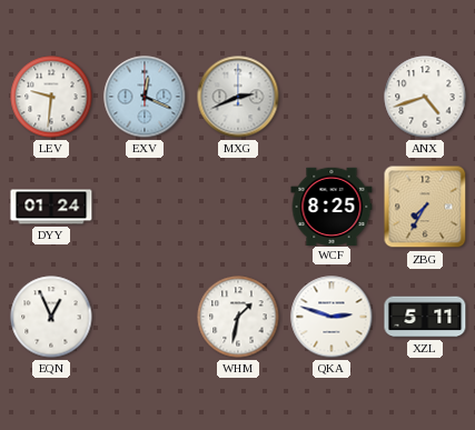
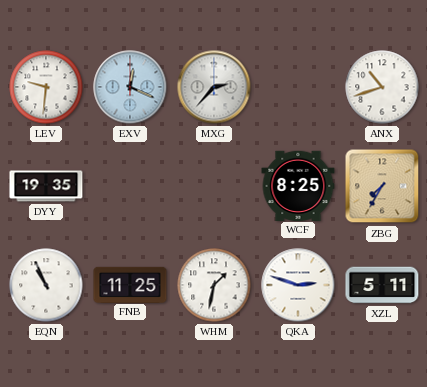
MXG: 2:41 -> 2:37 (214, 87)
ANX: 4:42 -> 10:42 (382, 87)
DYY: 01:24 -> 19:35 (46, 186)
EQN: 12:56 -> 10:56 (46, 285)
FNB: none -> 11:25 (130, 284)
